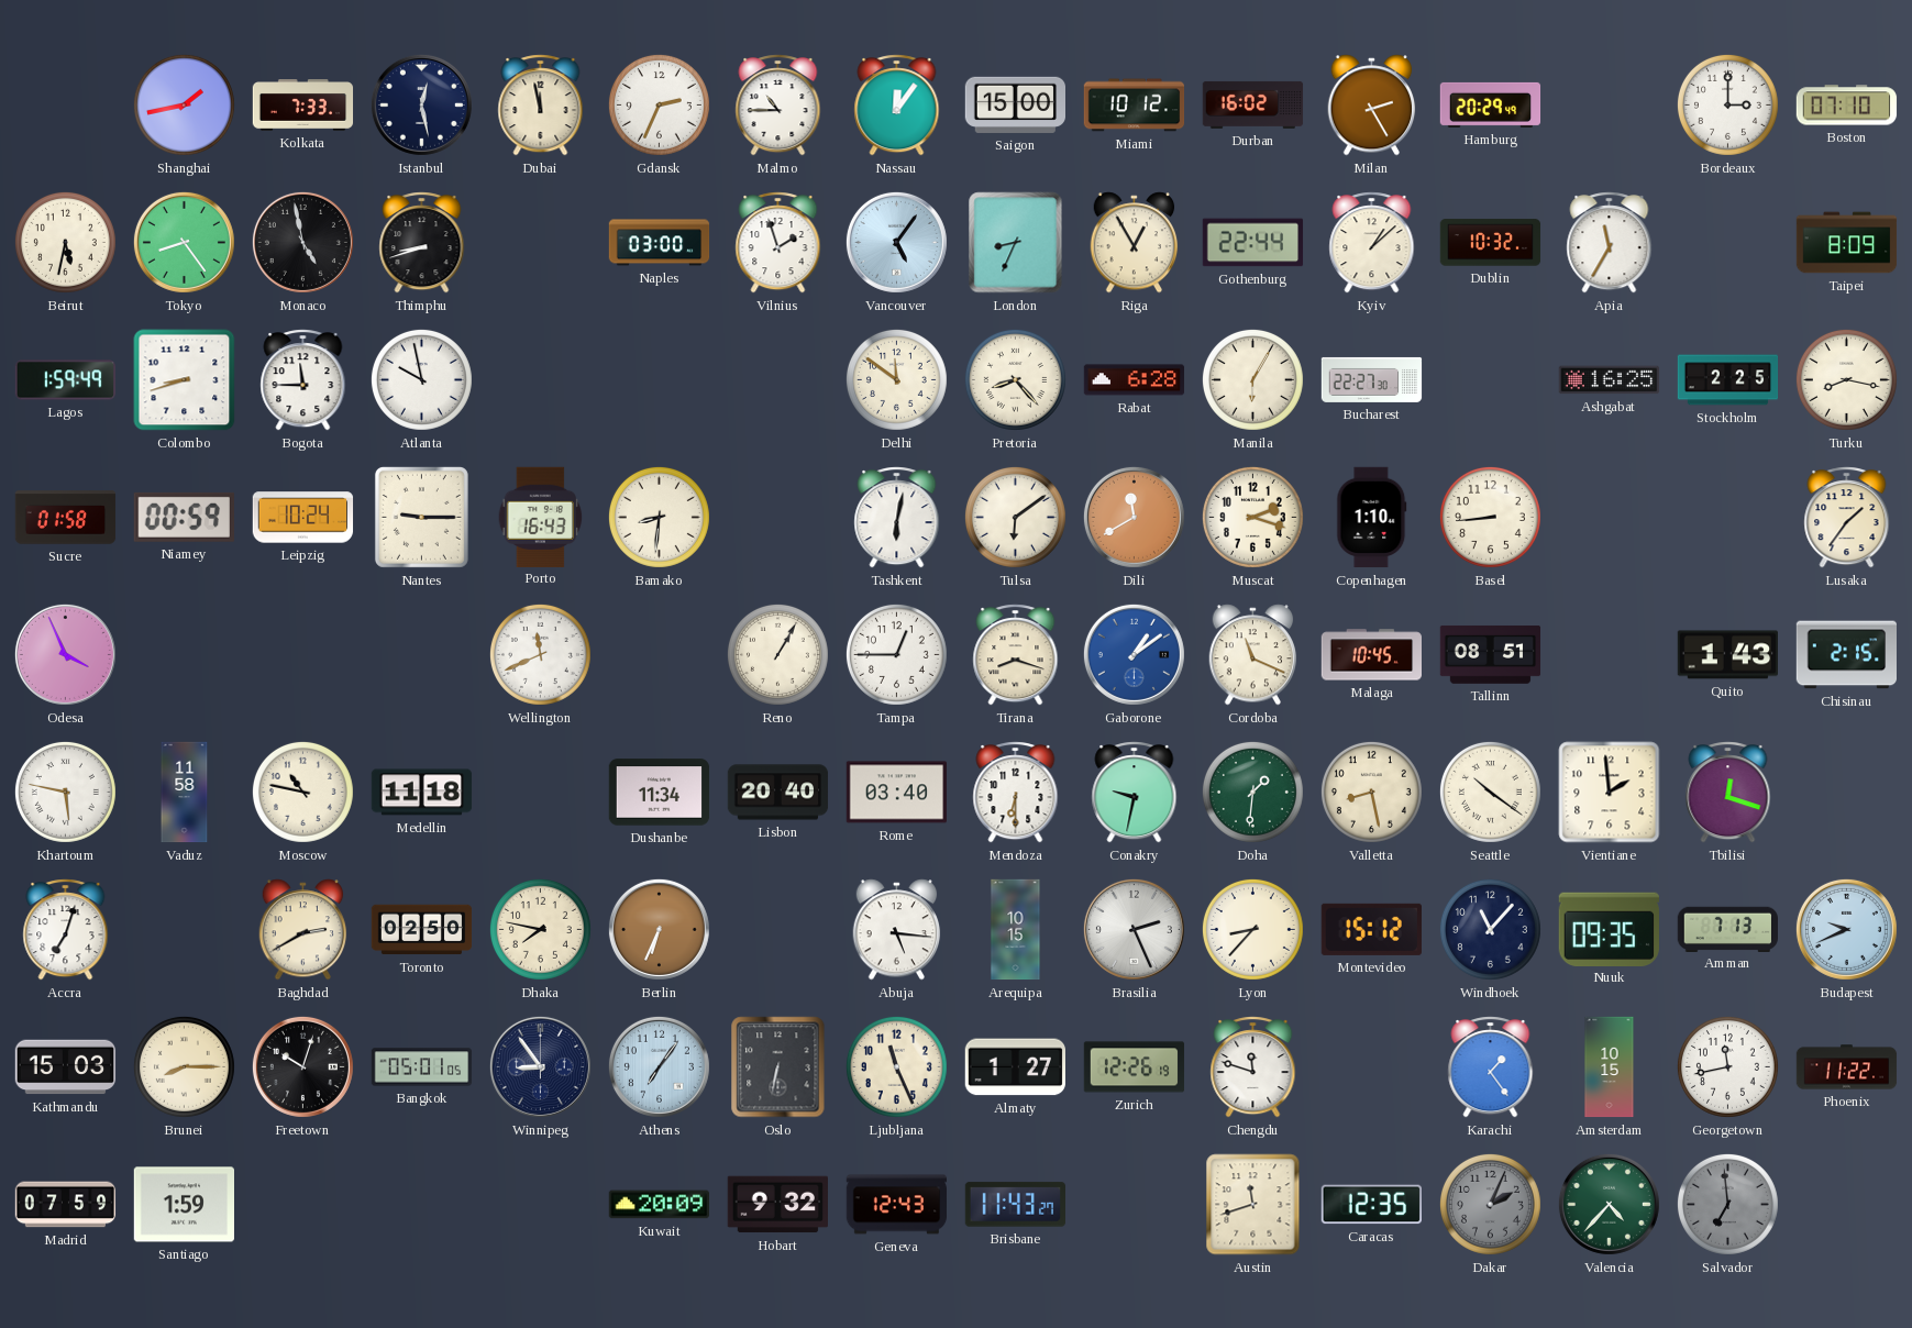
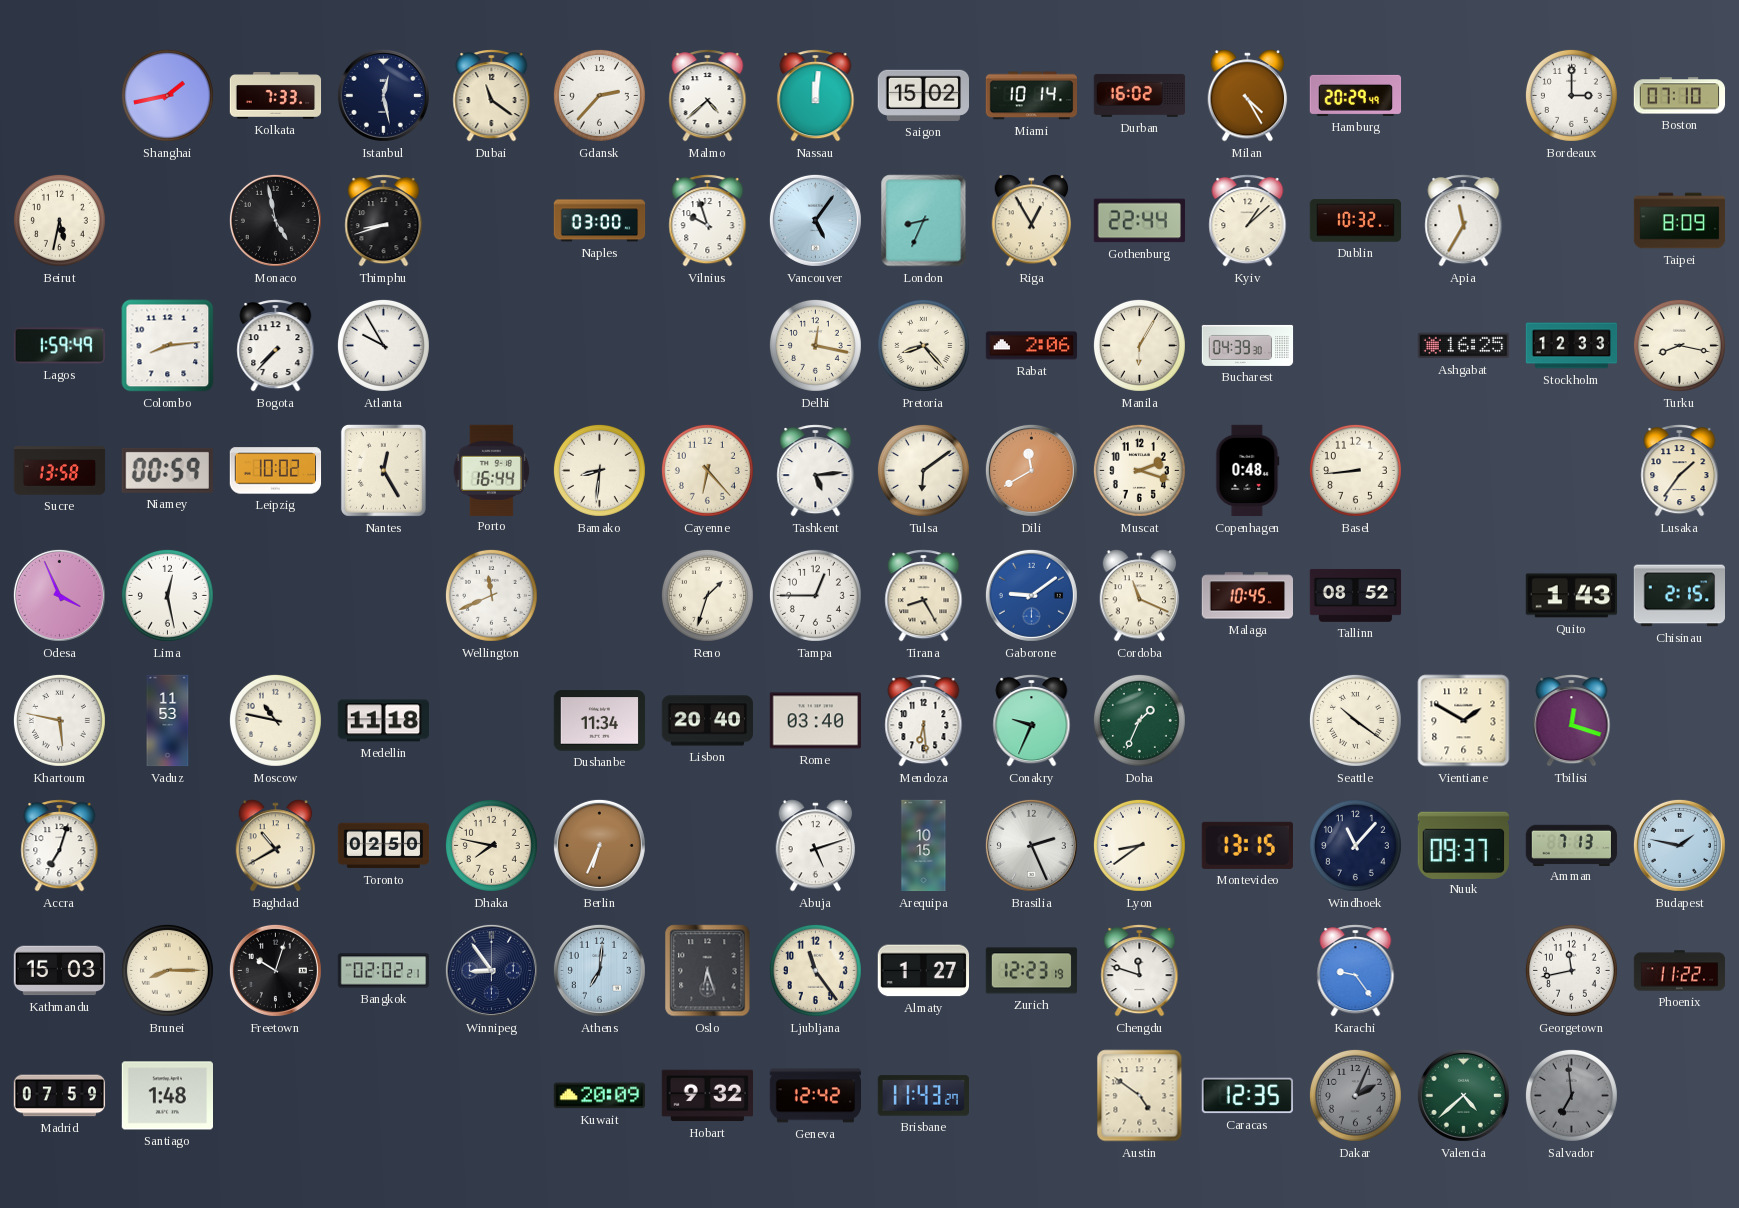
Dubai: 11:58 -> 11:21 (492, 96)
Gdansk: 2:34 -> 2:37 (599, 95)
Malmo: 10:45 -> 4:38 (708, 96)
Nassau: 12:06 -> 12:01 (816, 96)
Saigon: 15:00 -> 15:02 (923, 95)
Miami: 10:12 -> 10:14 (1032, 96)
Milan: 2:25 -> 4:25 (1248, 96)
Tokyo: 8:24 -> none (184, 242)
Vilnius: 1:57 -> 9:57 (708, 221)
Colombo: 8:42 -> 8:14 (168, 346)
Bogota: 11:45 -> 7:37 (276, 346)
Atlanta: 9:58 -> 9:55 (383, 345)
Delhi: 11:51 -> 12:17 (815, 345)
Rabat: 6:28 -> 2:06 (1032, 346)
Bucharest: 22:27 -> 04:39 (1248, 345)
Stockholm: 2:25 -> 12:33 (1572, 346)
Sucre: 01:58 -> 13:58 (60, 471)
Leipzig: 10:24 -> 10:02 (276, 471)
Nantes: 9:15 -> 12:25 (383, 470)
Porto: 16:43 -> 16:44 (492, 470)
Cayenne: none -> 6:23 (707, 470)
Tashkent: 6:02 -> 5:14 (816, 471)
Copenhagen: 1:10 -> 0:48 (1248, 471)
Lima: none -> 12:28 (167, 595)
Reno: 1:05 -> 1:33 (707, 595)
Tirana: 8:18 -> 8:25 (924, 596)
Gaborone: 1:09 -> 9:09 (1031, 595)
Tallinn: 08:51 -> 08:52 (1356, 596)
Vaduz: 11:58 -> 11:53 (168, 721)
Mendoza: 6:30 -> 6:29 (924, 721)
Conakry: 9:32 -> 9:34 (1032, 721)
Doha: 1:31 -> 1:34 (1139, 720)
Valletta: 8:28 -> none (1371, 792)
Vientiane: 1:59 -> 1:50 (1464, 721)
Baghdad: 2:40 -> 10:40 (276, 846)
Abuja: 5:16 -> 5:12 (816, 846)
Lyon: 8:37 -> 8:39 (1139, 845)
Montevideo: 15:12 -> 13:15 (1247, 845)
Nuuk: 09:35 -> 09:37 (1463, 845)
Budapest: 9:41 -> 1:47 (1679, 845)
Bangkok: 05:01 -> 02:02 (384, 971)
Athens: 7:06 -> 7:01 (599, 970)
Oslo: 6:32 -> 6:27 (708, 971)
Ljubljana: 11:26 -> 11:24 (815, 970)
Zurich: 12:26 -> 12:23 (1032, 971)
Karachi: 1:24 -> 9:24 (1356, 971)
Amsterdam: 10:15 -> none (1610, 1067)
Santiago: 1:59 -> 1:48 (167, 1096)
Geneva: 12:43 -> 12:42 (816, 1096)
Austin: 11:42 -> 4:51 (1140, 1096)
Valencia: 4:37 -> 4:38 (1463, 1095)
